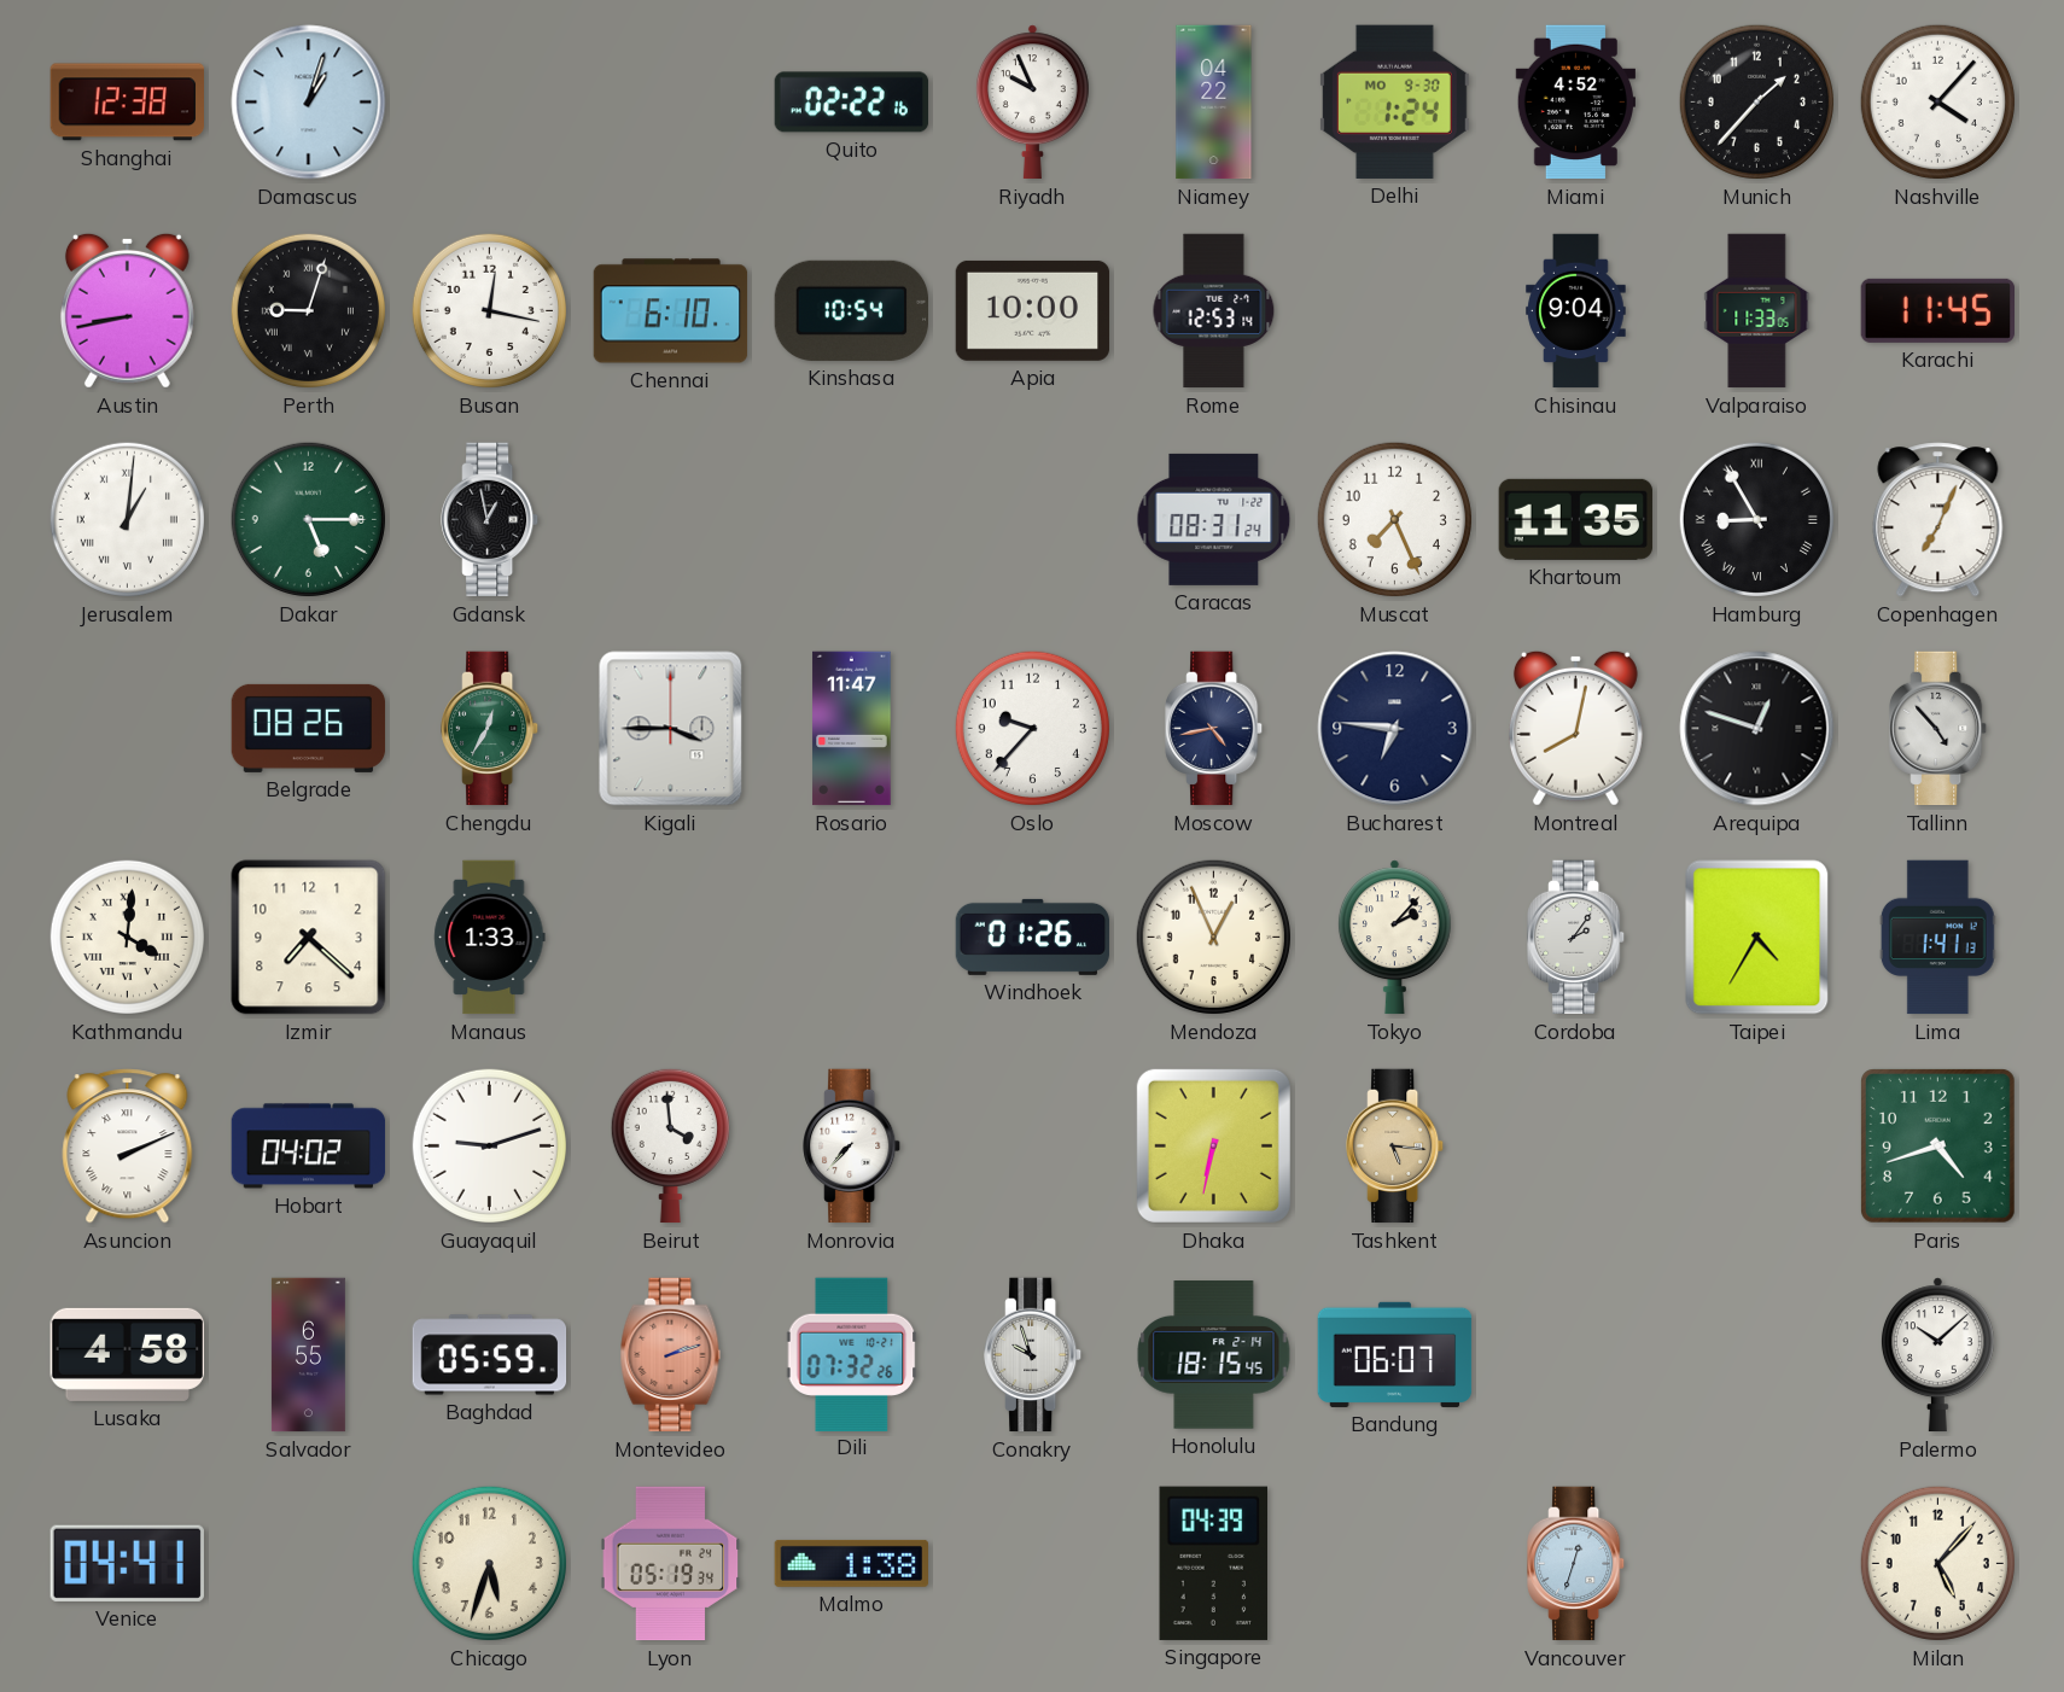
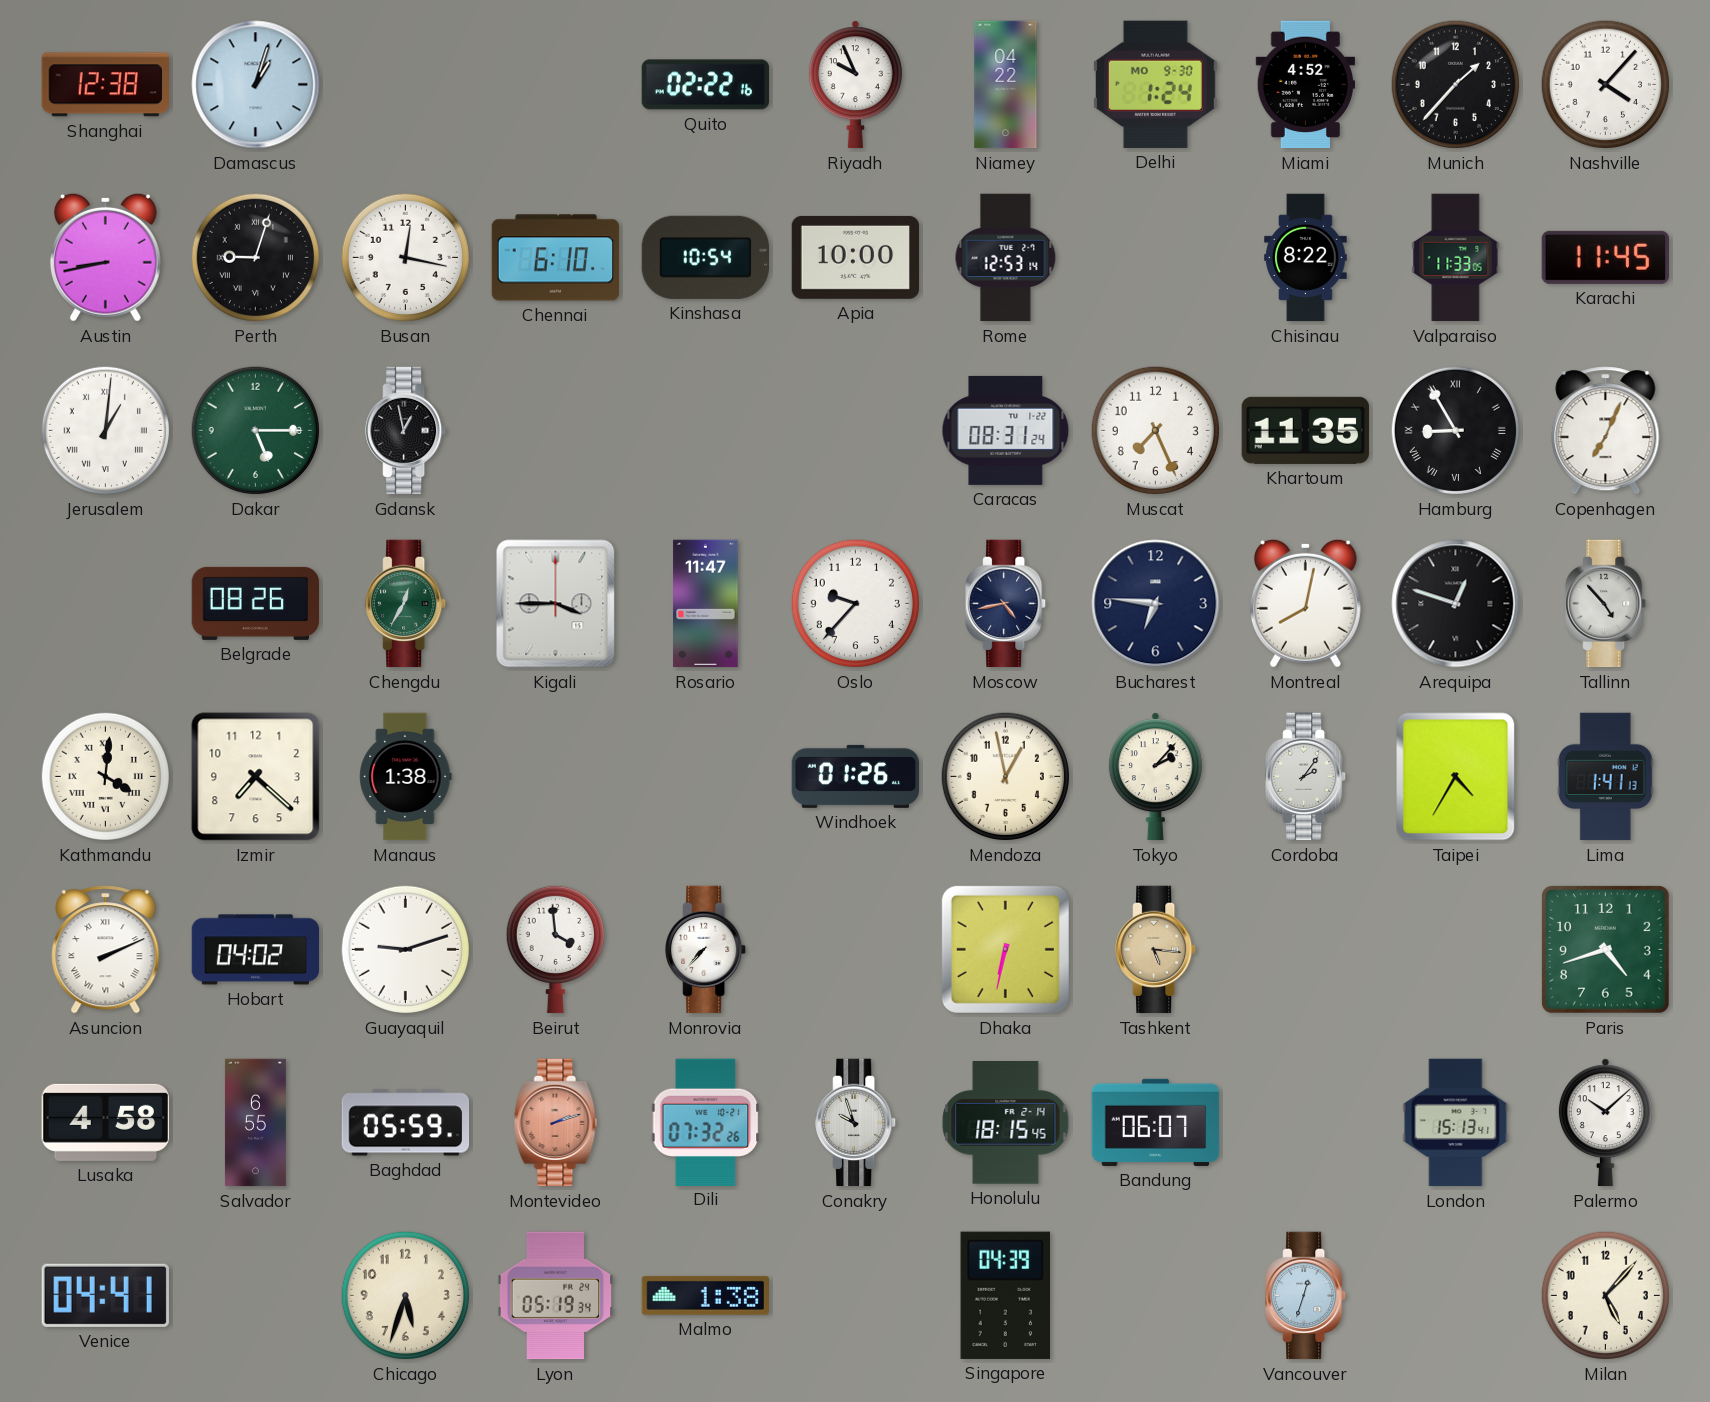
Chisinau: 9:04 -> 8:22 (1306, 258)
Manaus: 1:33 -> 1:38 (406, 777)
Mendoza: 12:56 -> 12:58 (1005, 776)
London: none -> 15:13 (1456, 1123)
